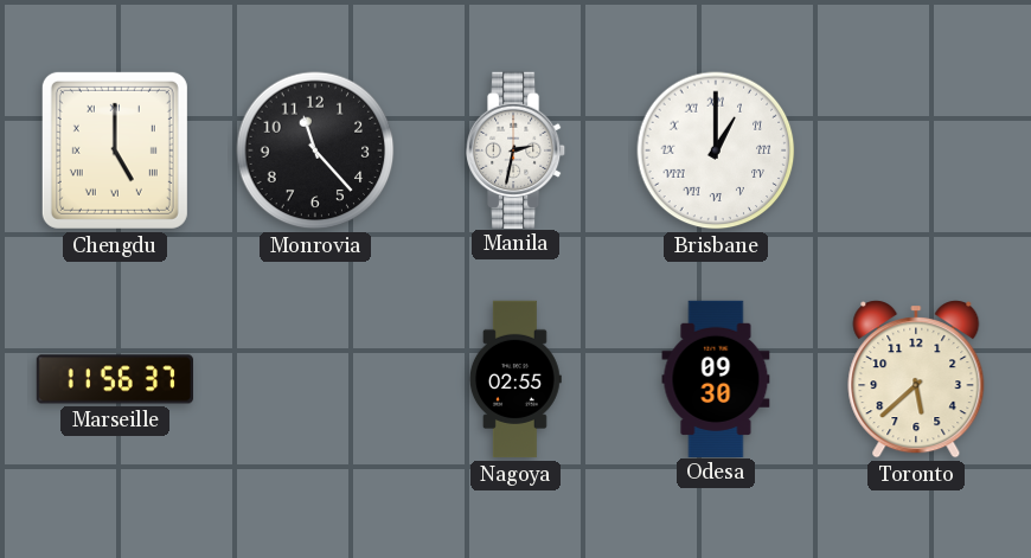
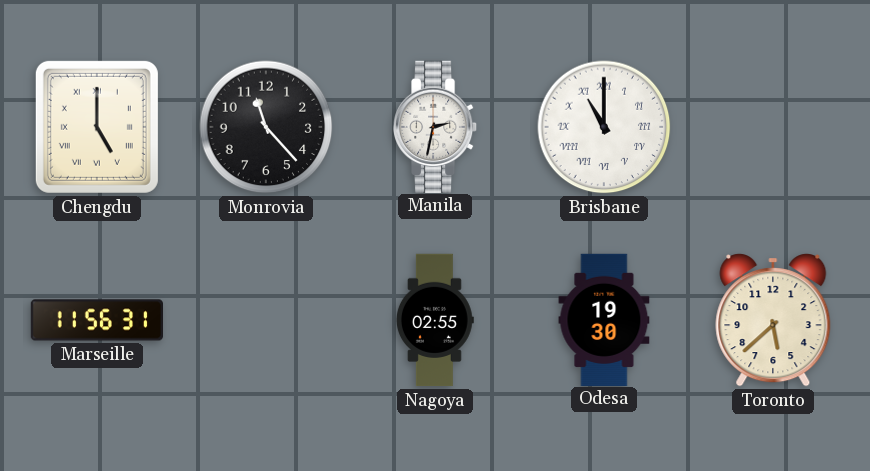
Brisbane: 1:00 -> 11:00 (604, 127)
Marseille: 11:56:37 -> 11:56:31 (96, 320)
Odesa: 09:30 -> 19:30 (604, 319)
